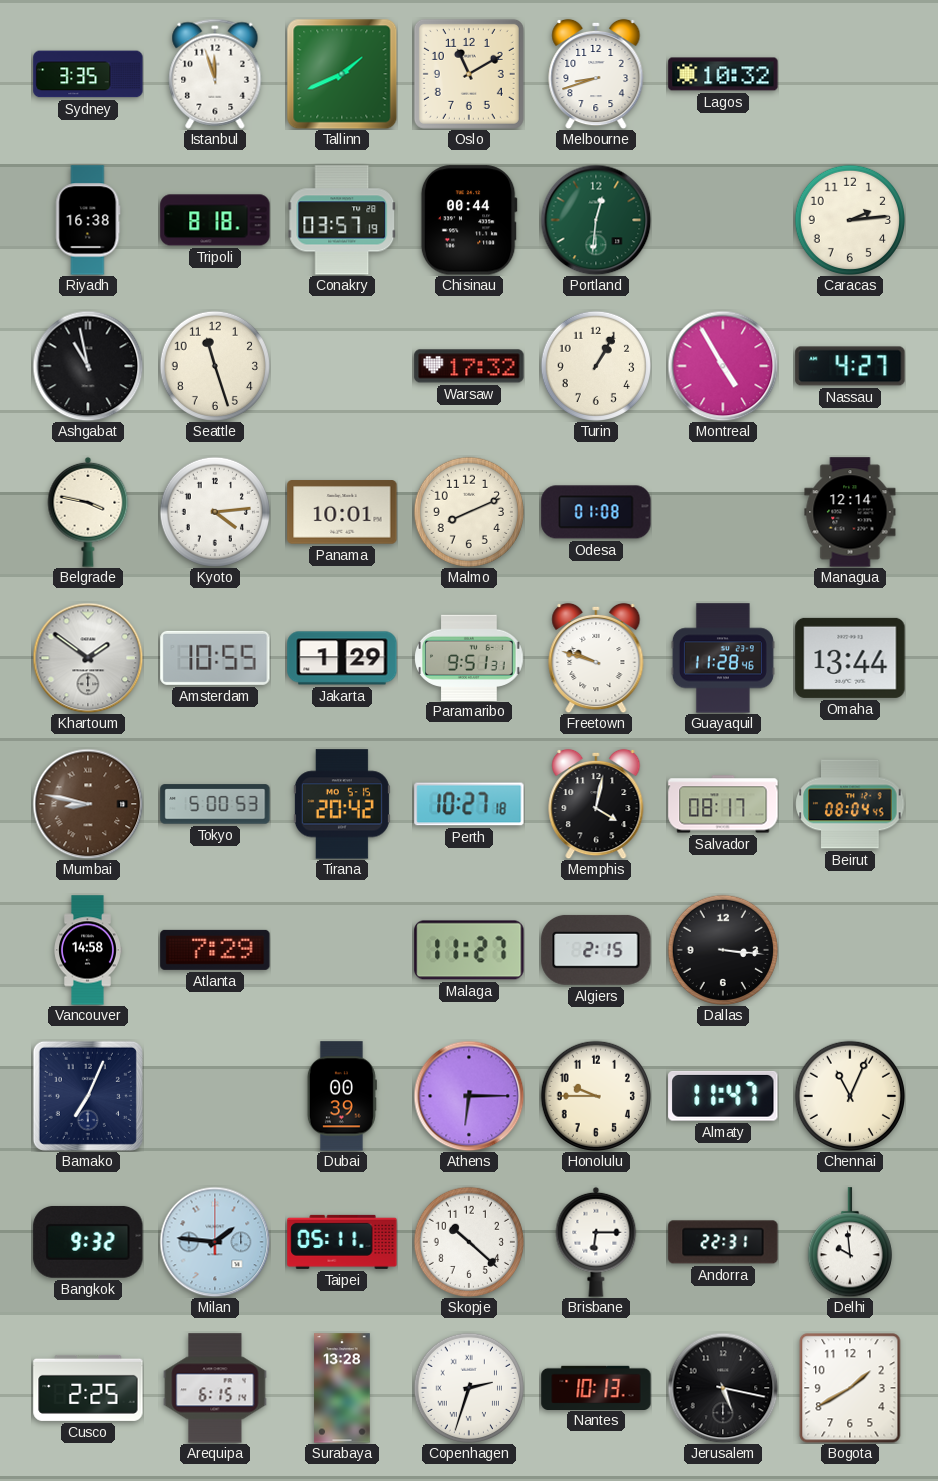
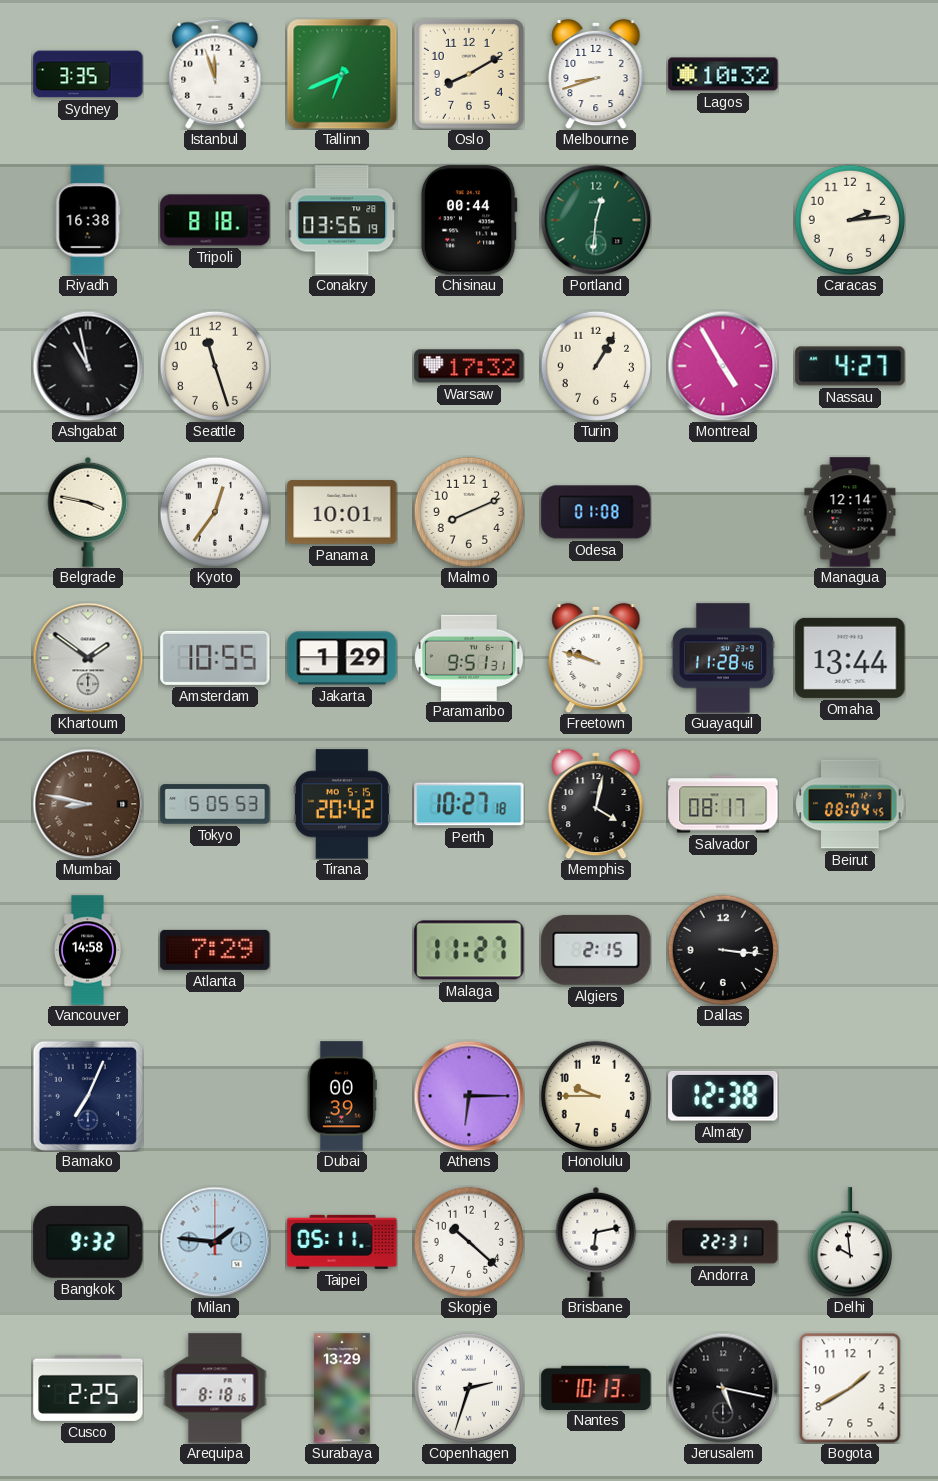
Tallinn: 1:41 -> 6:41 (342, 74)
Oslo: 11:10 -> 8:10 (469, 74)
Conakry: 03:57 -> 03:56 (342, 220)
Kyoto: 4:14 -> 12:36 (214, 511)
Tokyo: 5:00 -> 5:05 (215, 804)
Almaty: 11:47 -> 12:38 (723, 1096)
Chennai: 11:04 -> none (849, 1095)
Brisbane: 6:15 -> 6:13 (596, 1242)
Arequipa: 6:15 -> 8:18 (215, 1388)
Surabaya: 13:28 -> 13:29 (342, 1388)
